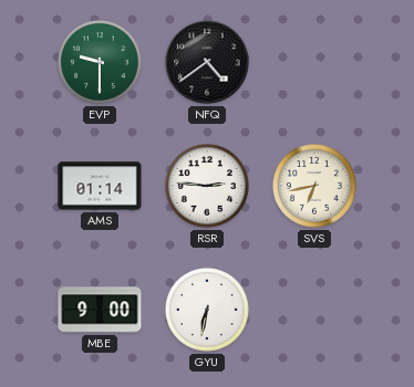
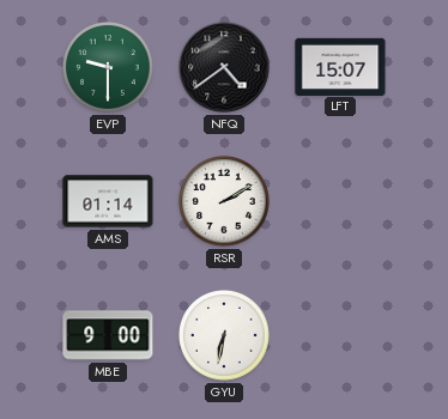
LFT: none -> 15:07 (340, 66)
RSR: 2:46 -> 2:10 (224, 201)
SVS: 6:43 -> none (314, 186)
